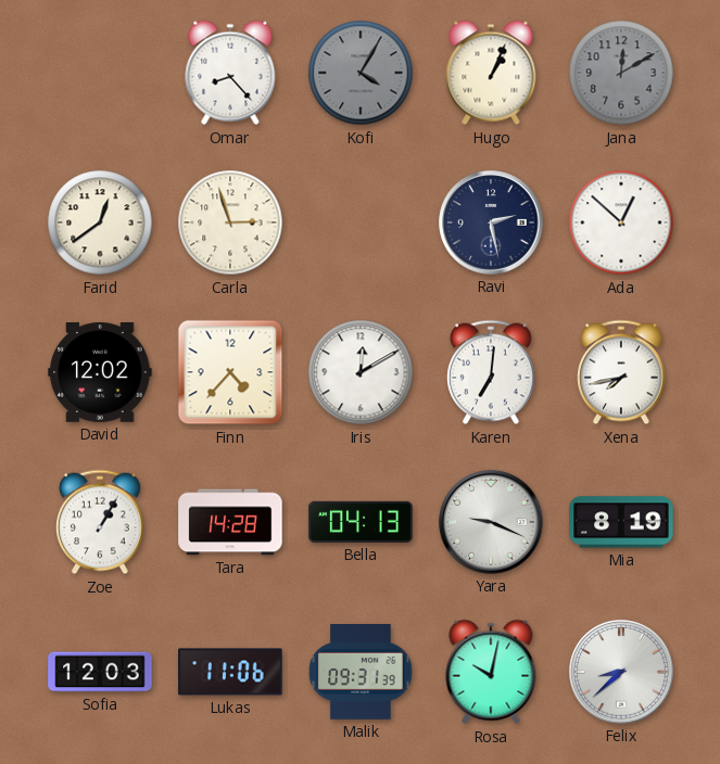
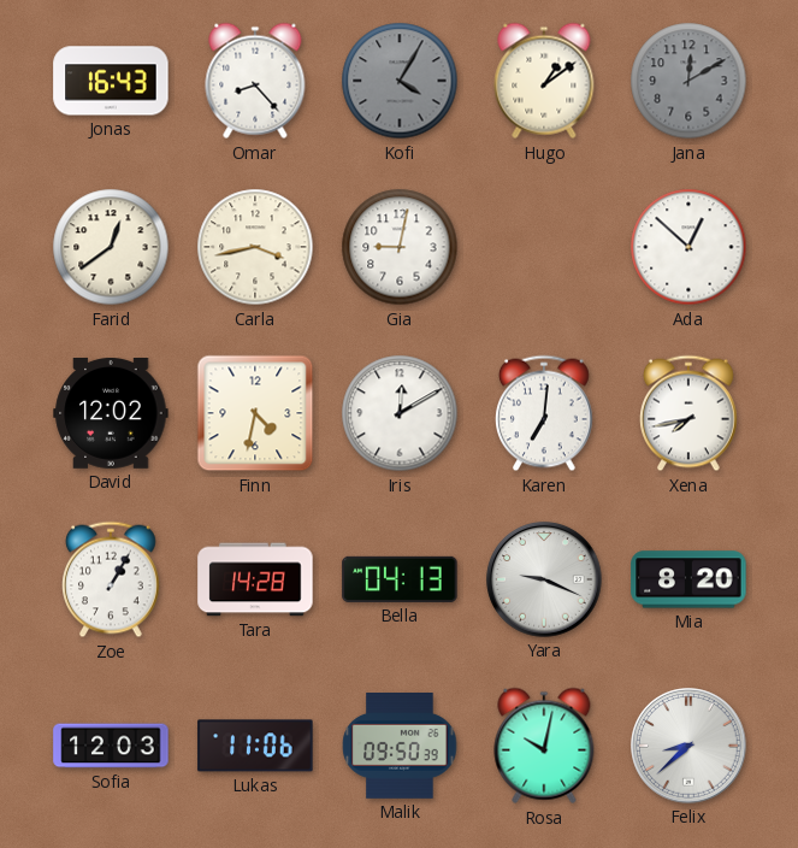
Jonas: none -> 16:43 (111, 81)
Hugo: 1:04 -> 1:09 (544, 81)
Carla: 2:57 -> 3:43 (255, 247)
Gia: none -> 9:02 (400, 247)
Ravi: 2:28 -> none (491, 222)
Finn: 4:37 -> 4:32 (255, 413)
Mia: 8:19 -> 8:20 (688, 579)
Malik: 09:31 -> 09:50 (400, 747)
